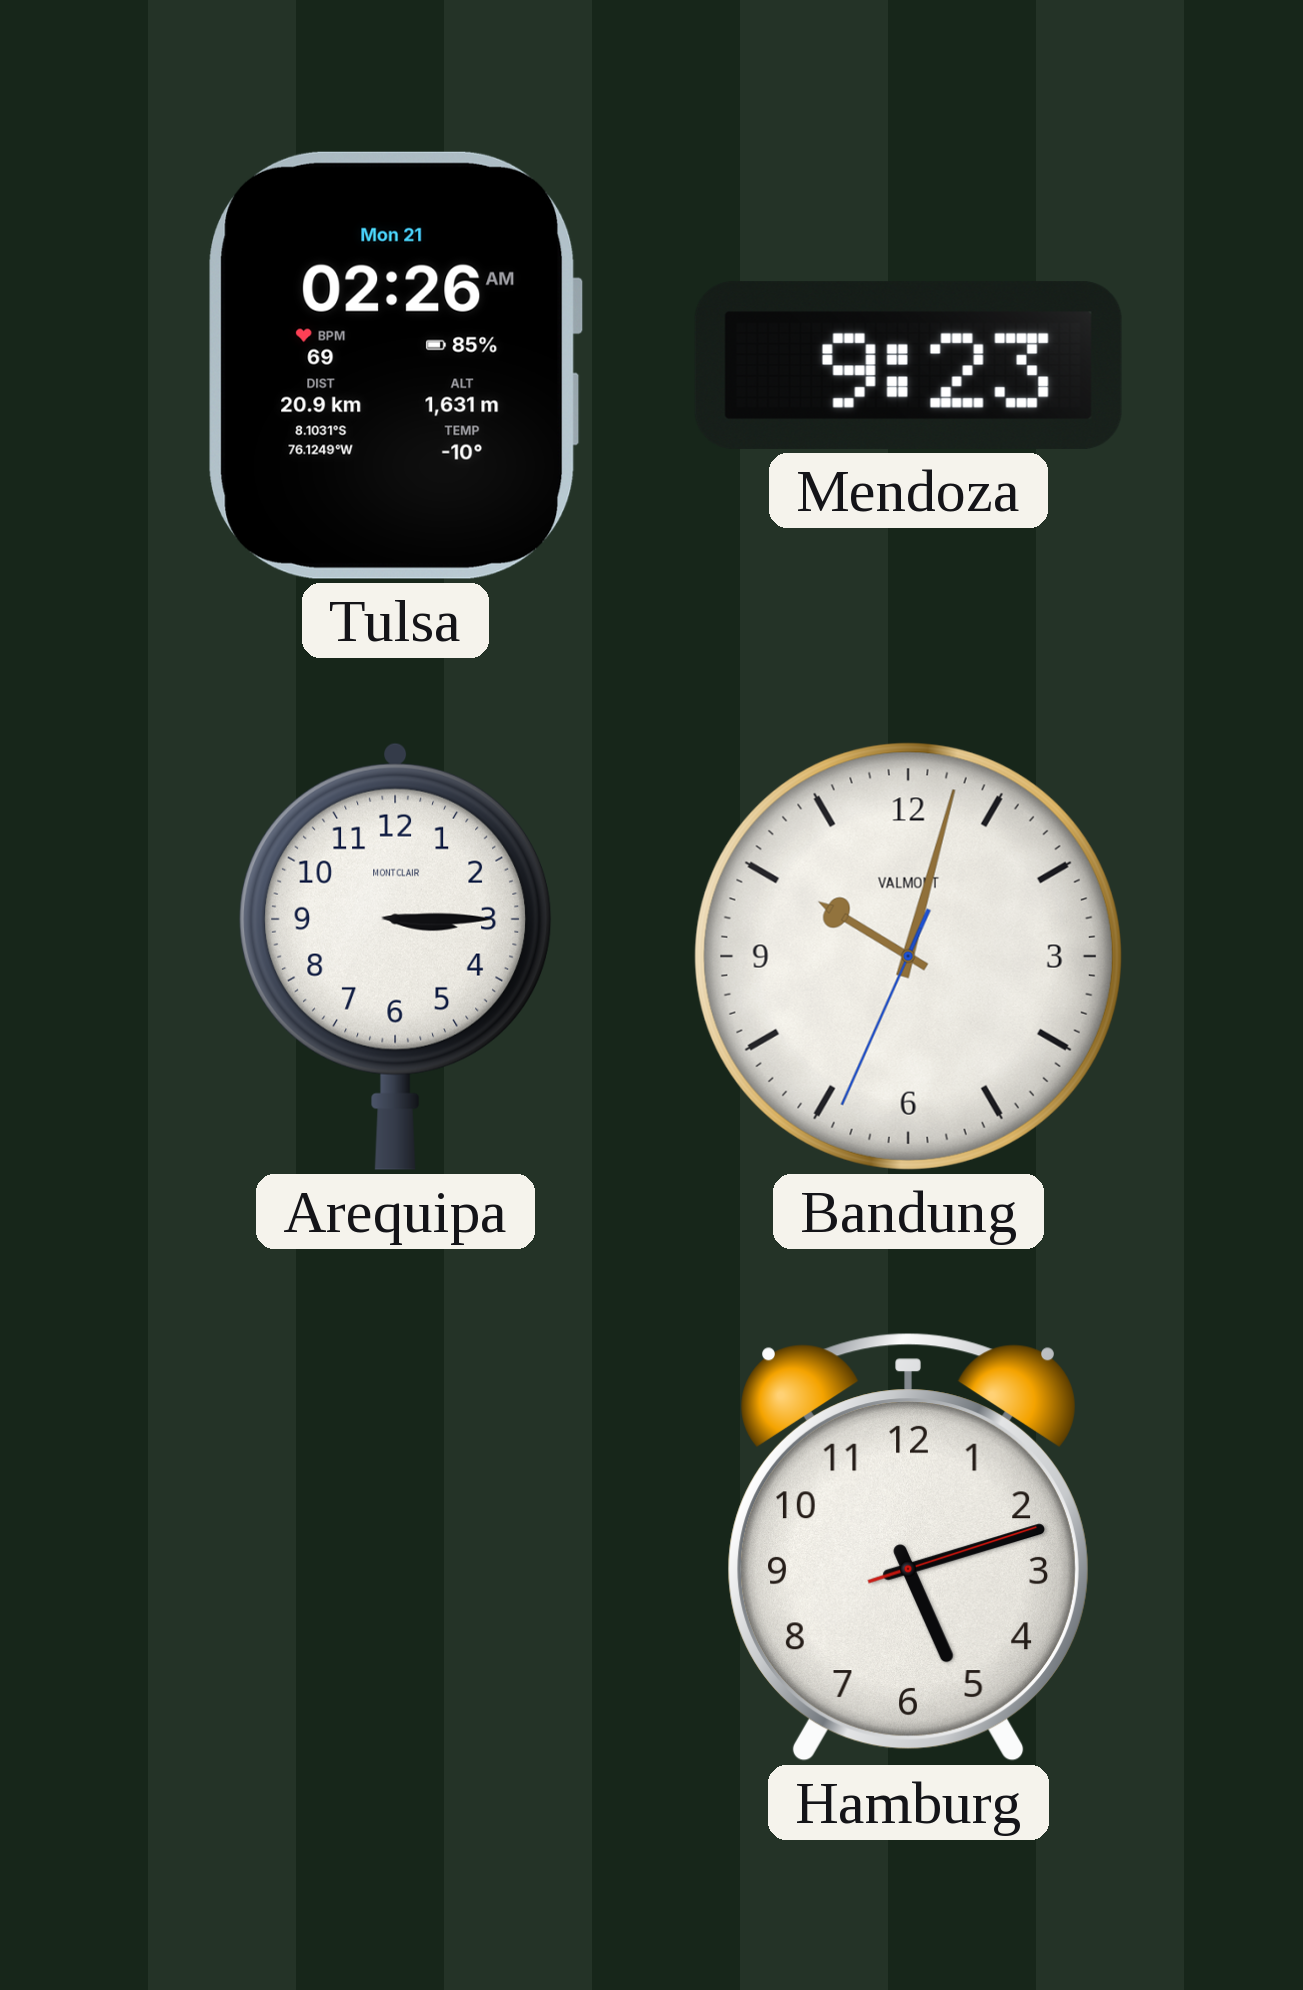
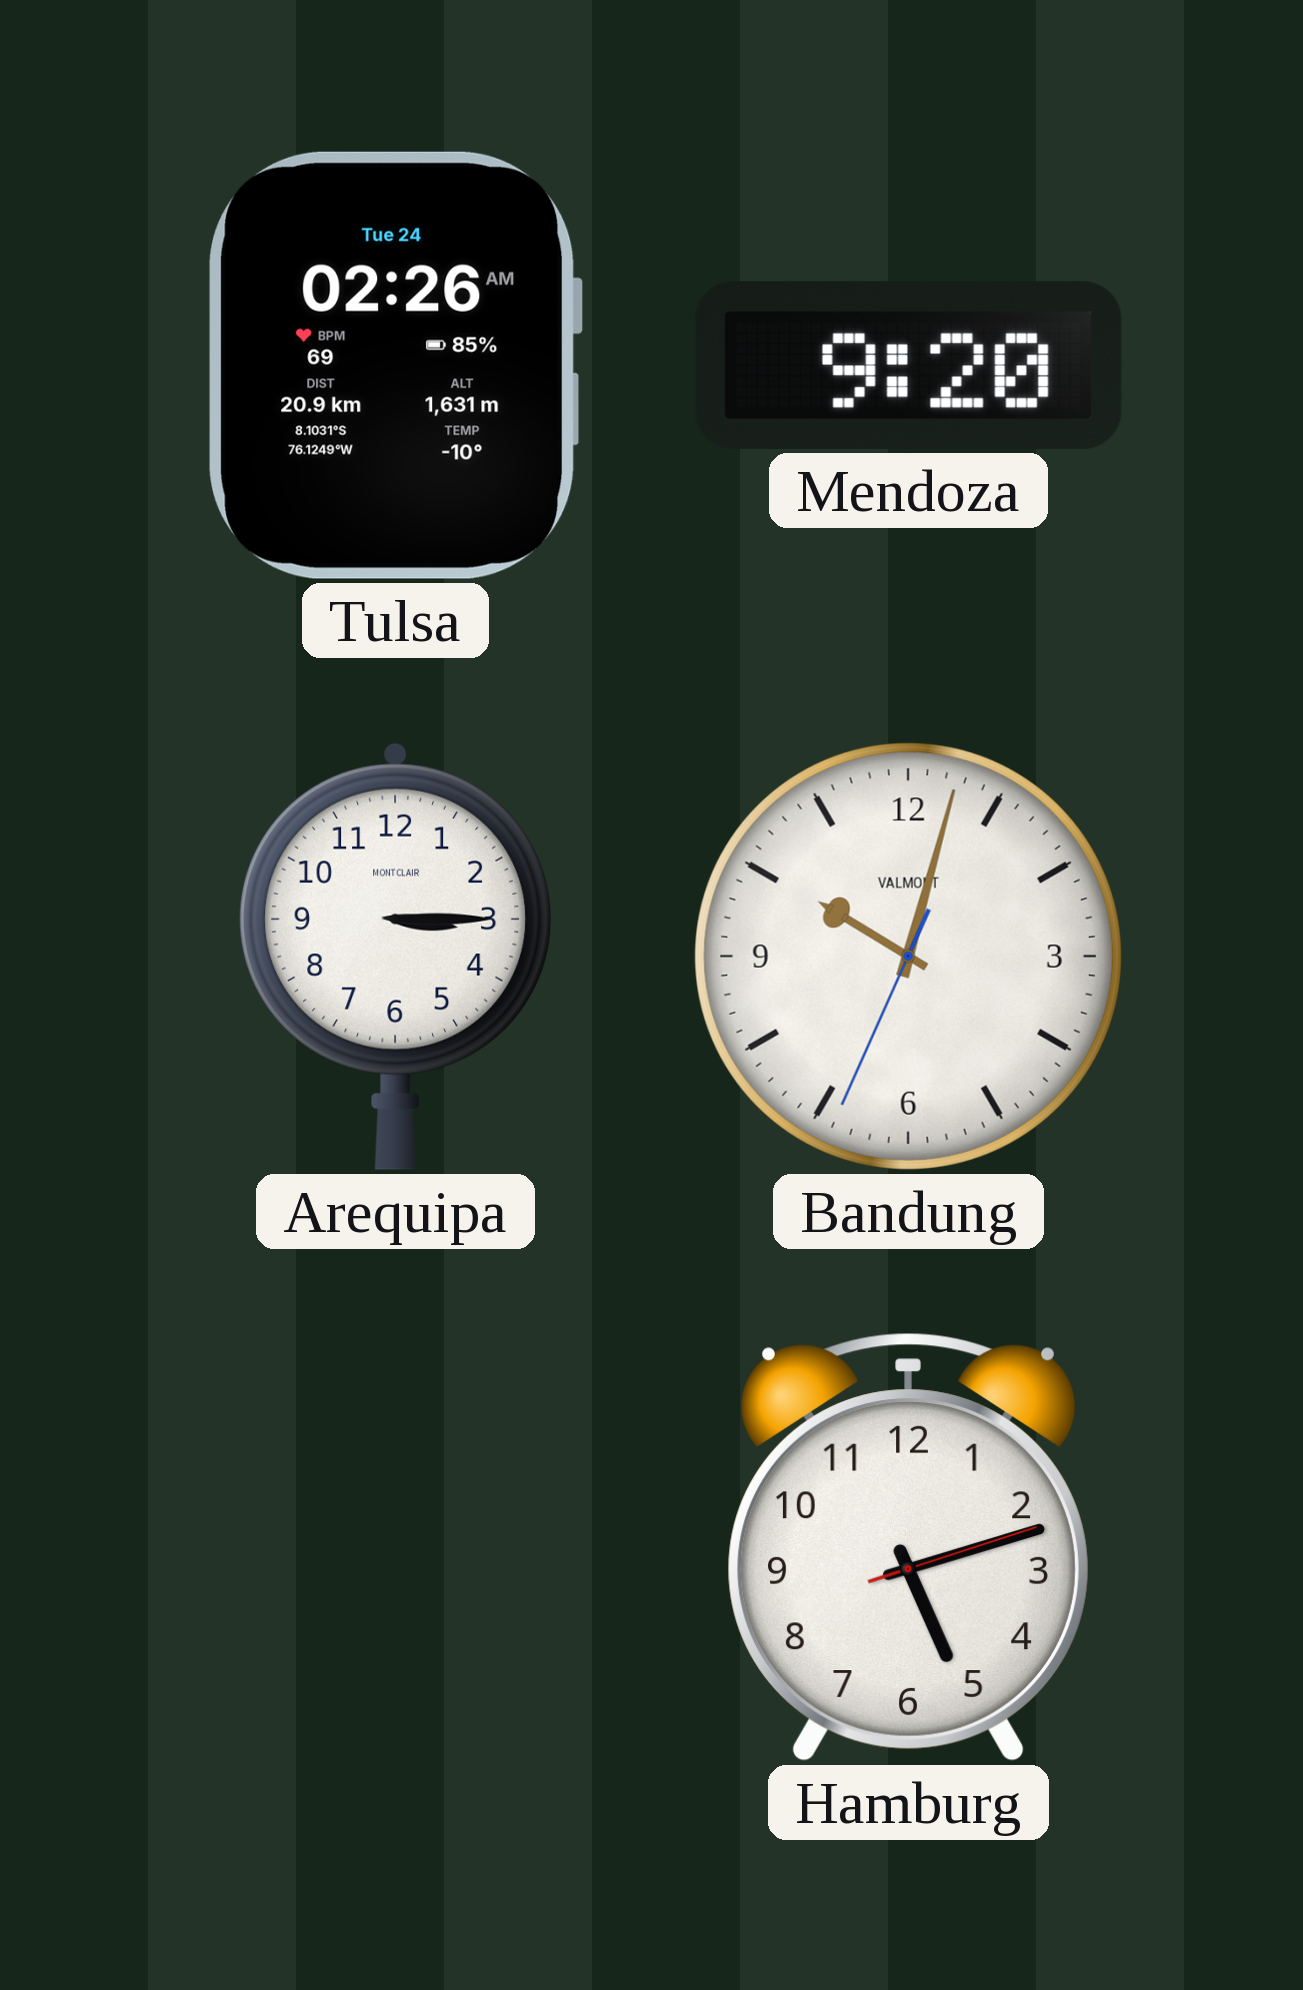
Tulsa date: Mon 21 -> Tue 24 (395, 365)
Mendoza: 9:23 -> 9:20 (908, 365)
